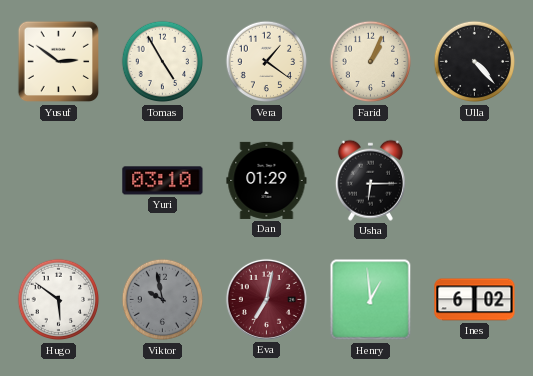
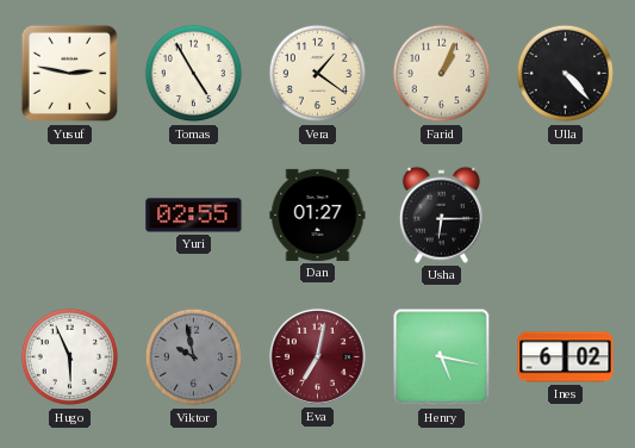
Yusuf: 2:51 -> 2:47 (70, 74)
Yuri: 03:10 -> 02:55 (194, 216)
Dan: 01:29 -> 01:27 (318, 214)
Hugo: 5:51 -> 5:56 (70, 357)
Henry: 12:59 -> 5:17 (442, 357)
